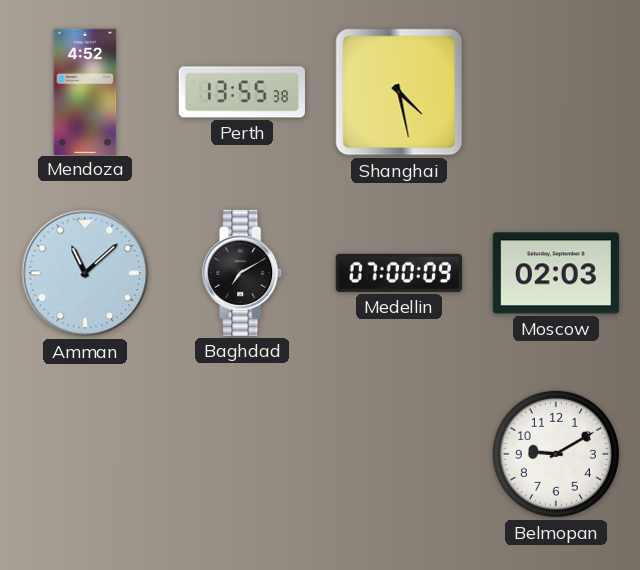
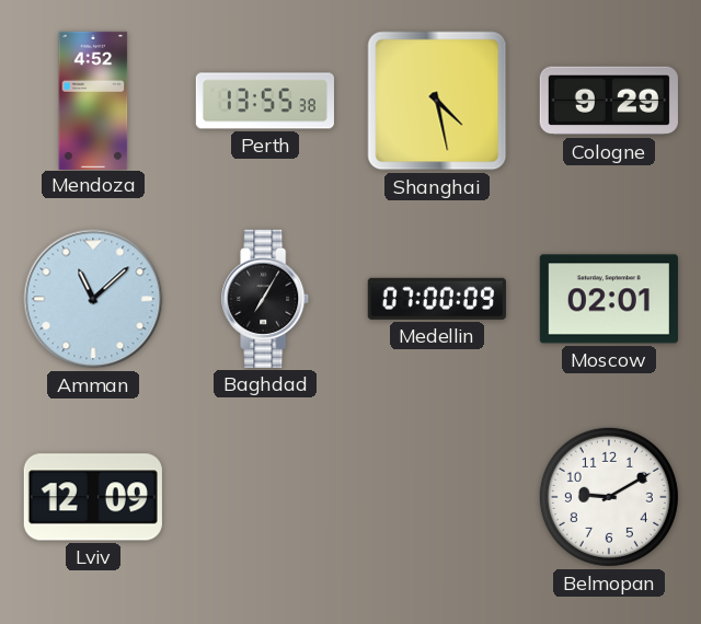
Cologne: none -> 9:29 (609, 101)
Baghdad: 7:10 -> 7:05 (266, 299)
Moscow: 02:03 -> 02:01 (609, 299)
Lviv: none -> 12:09 (93, 497)
